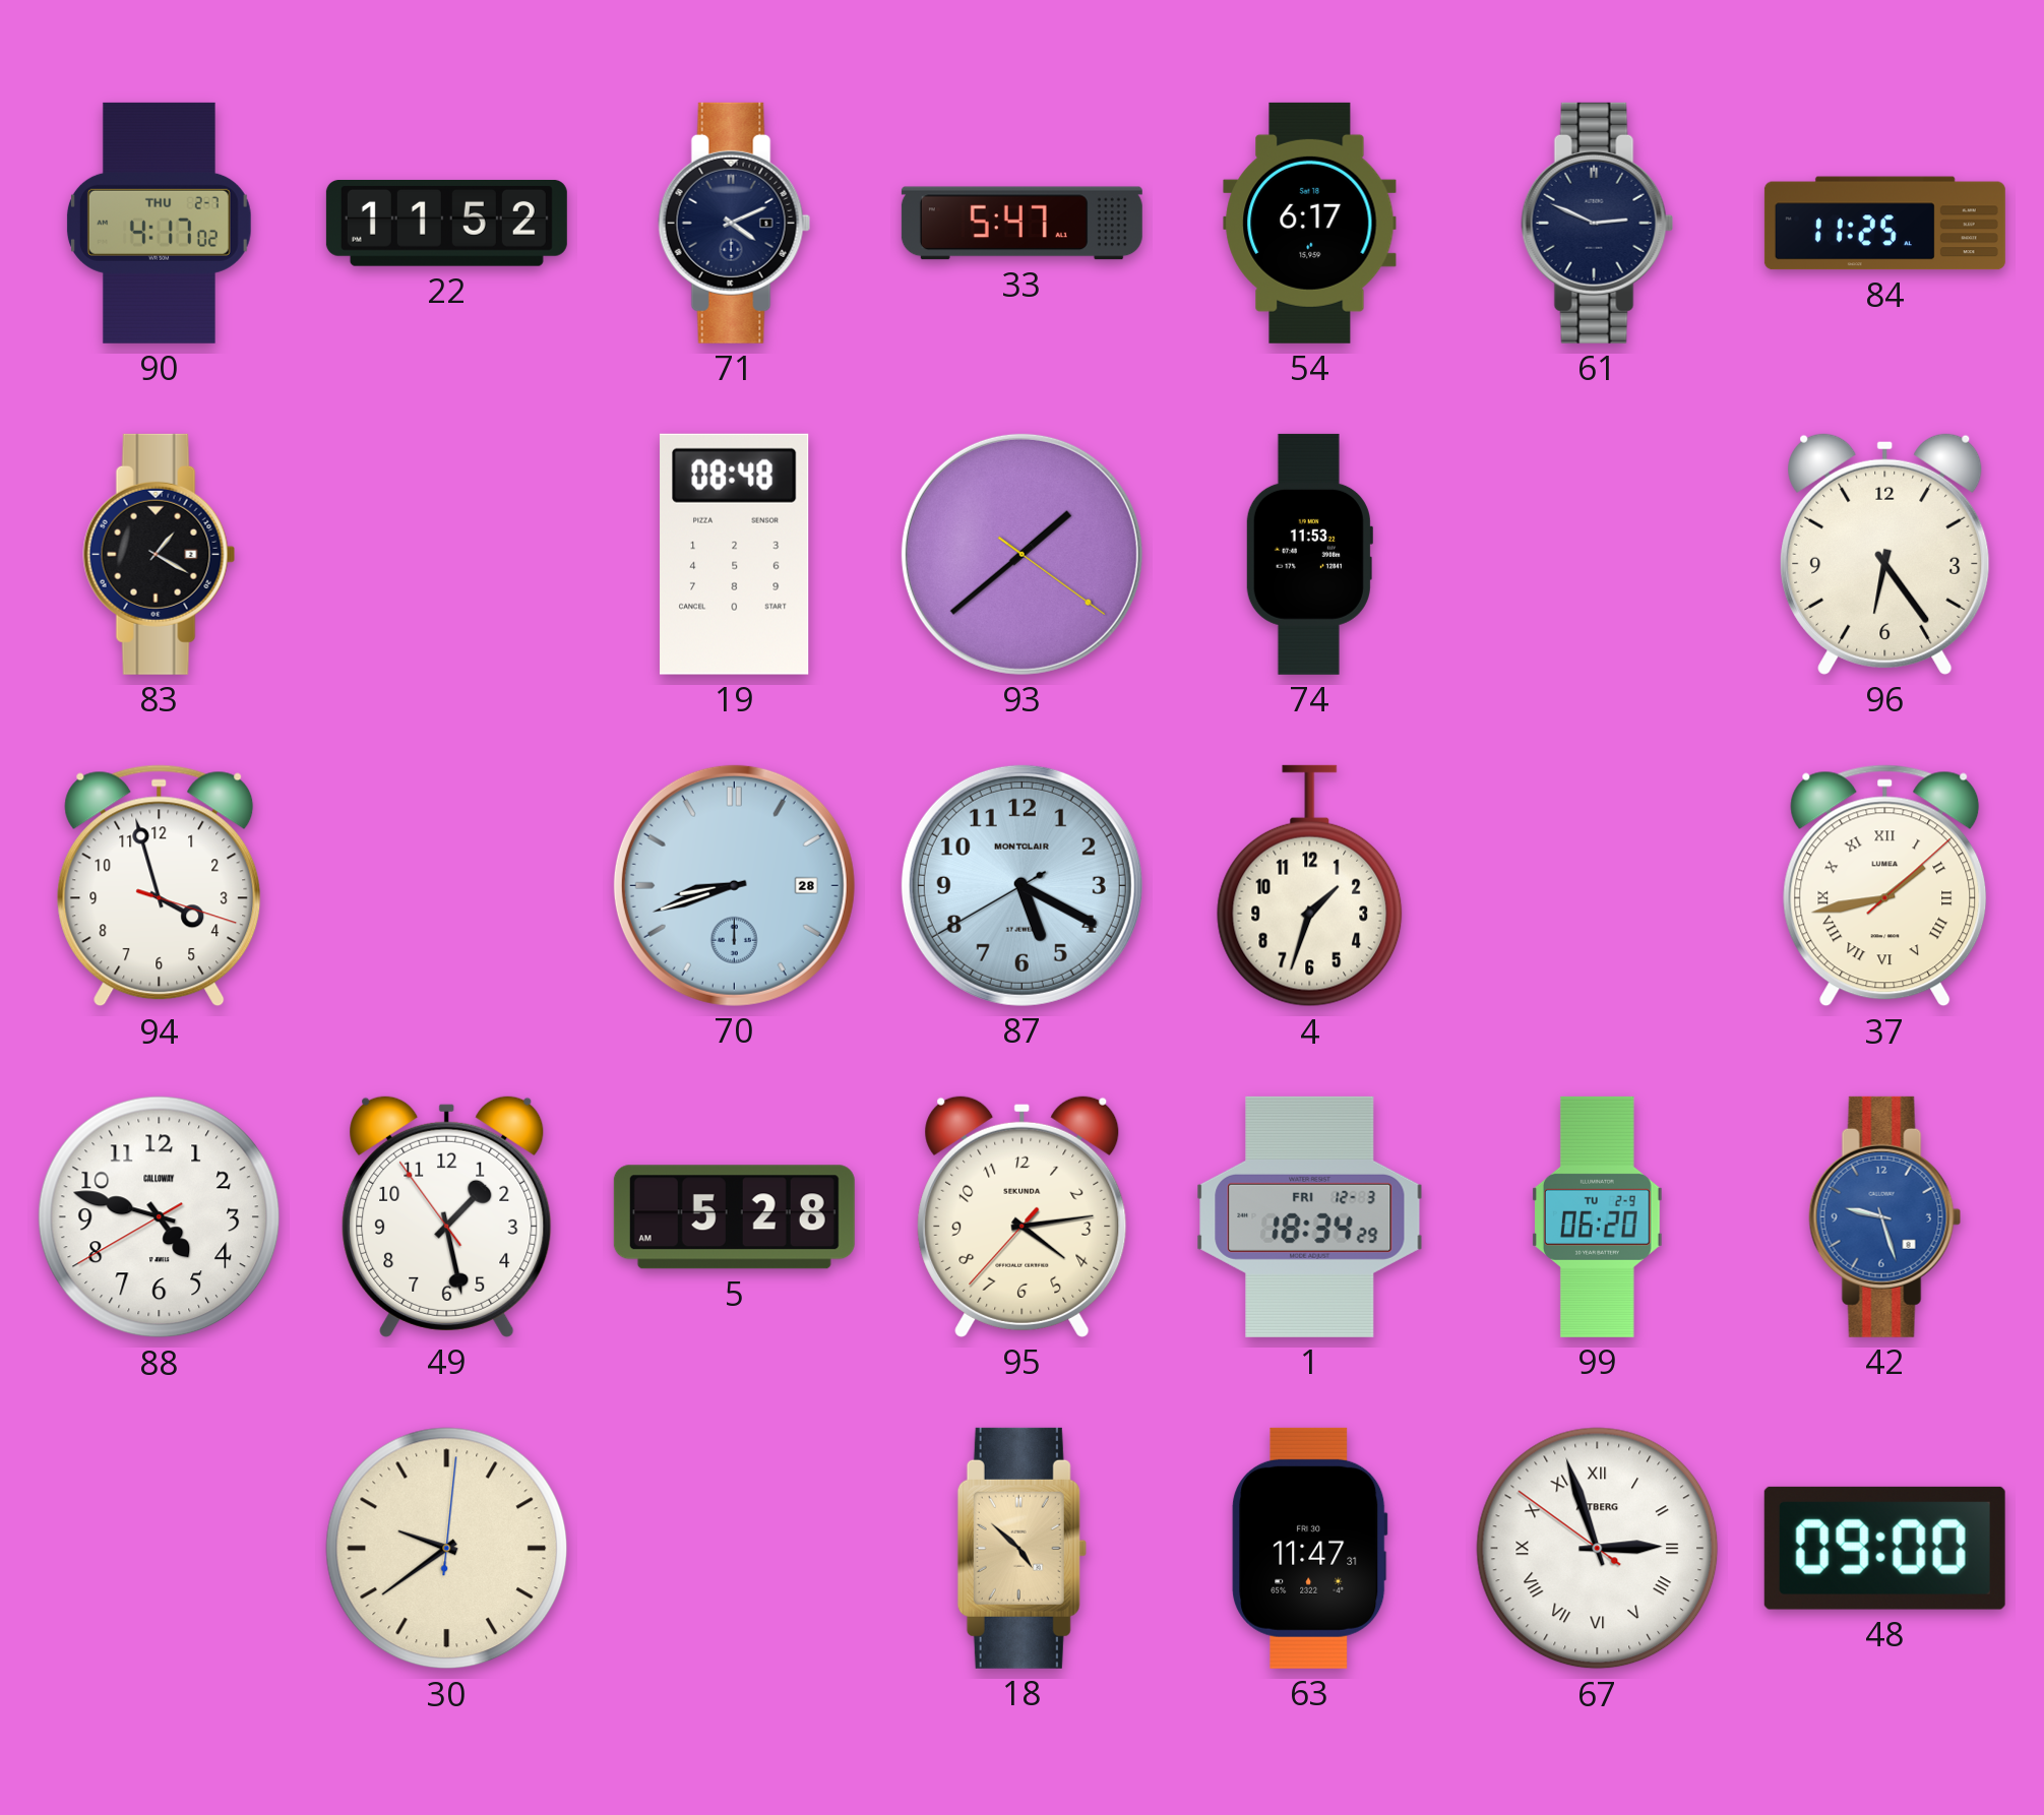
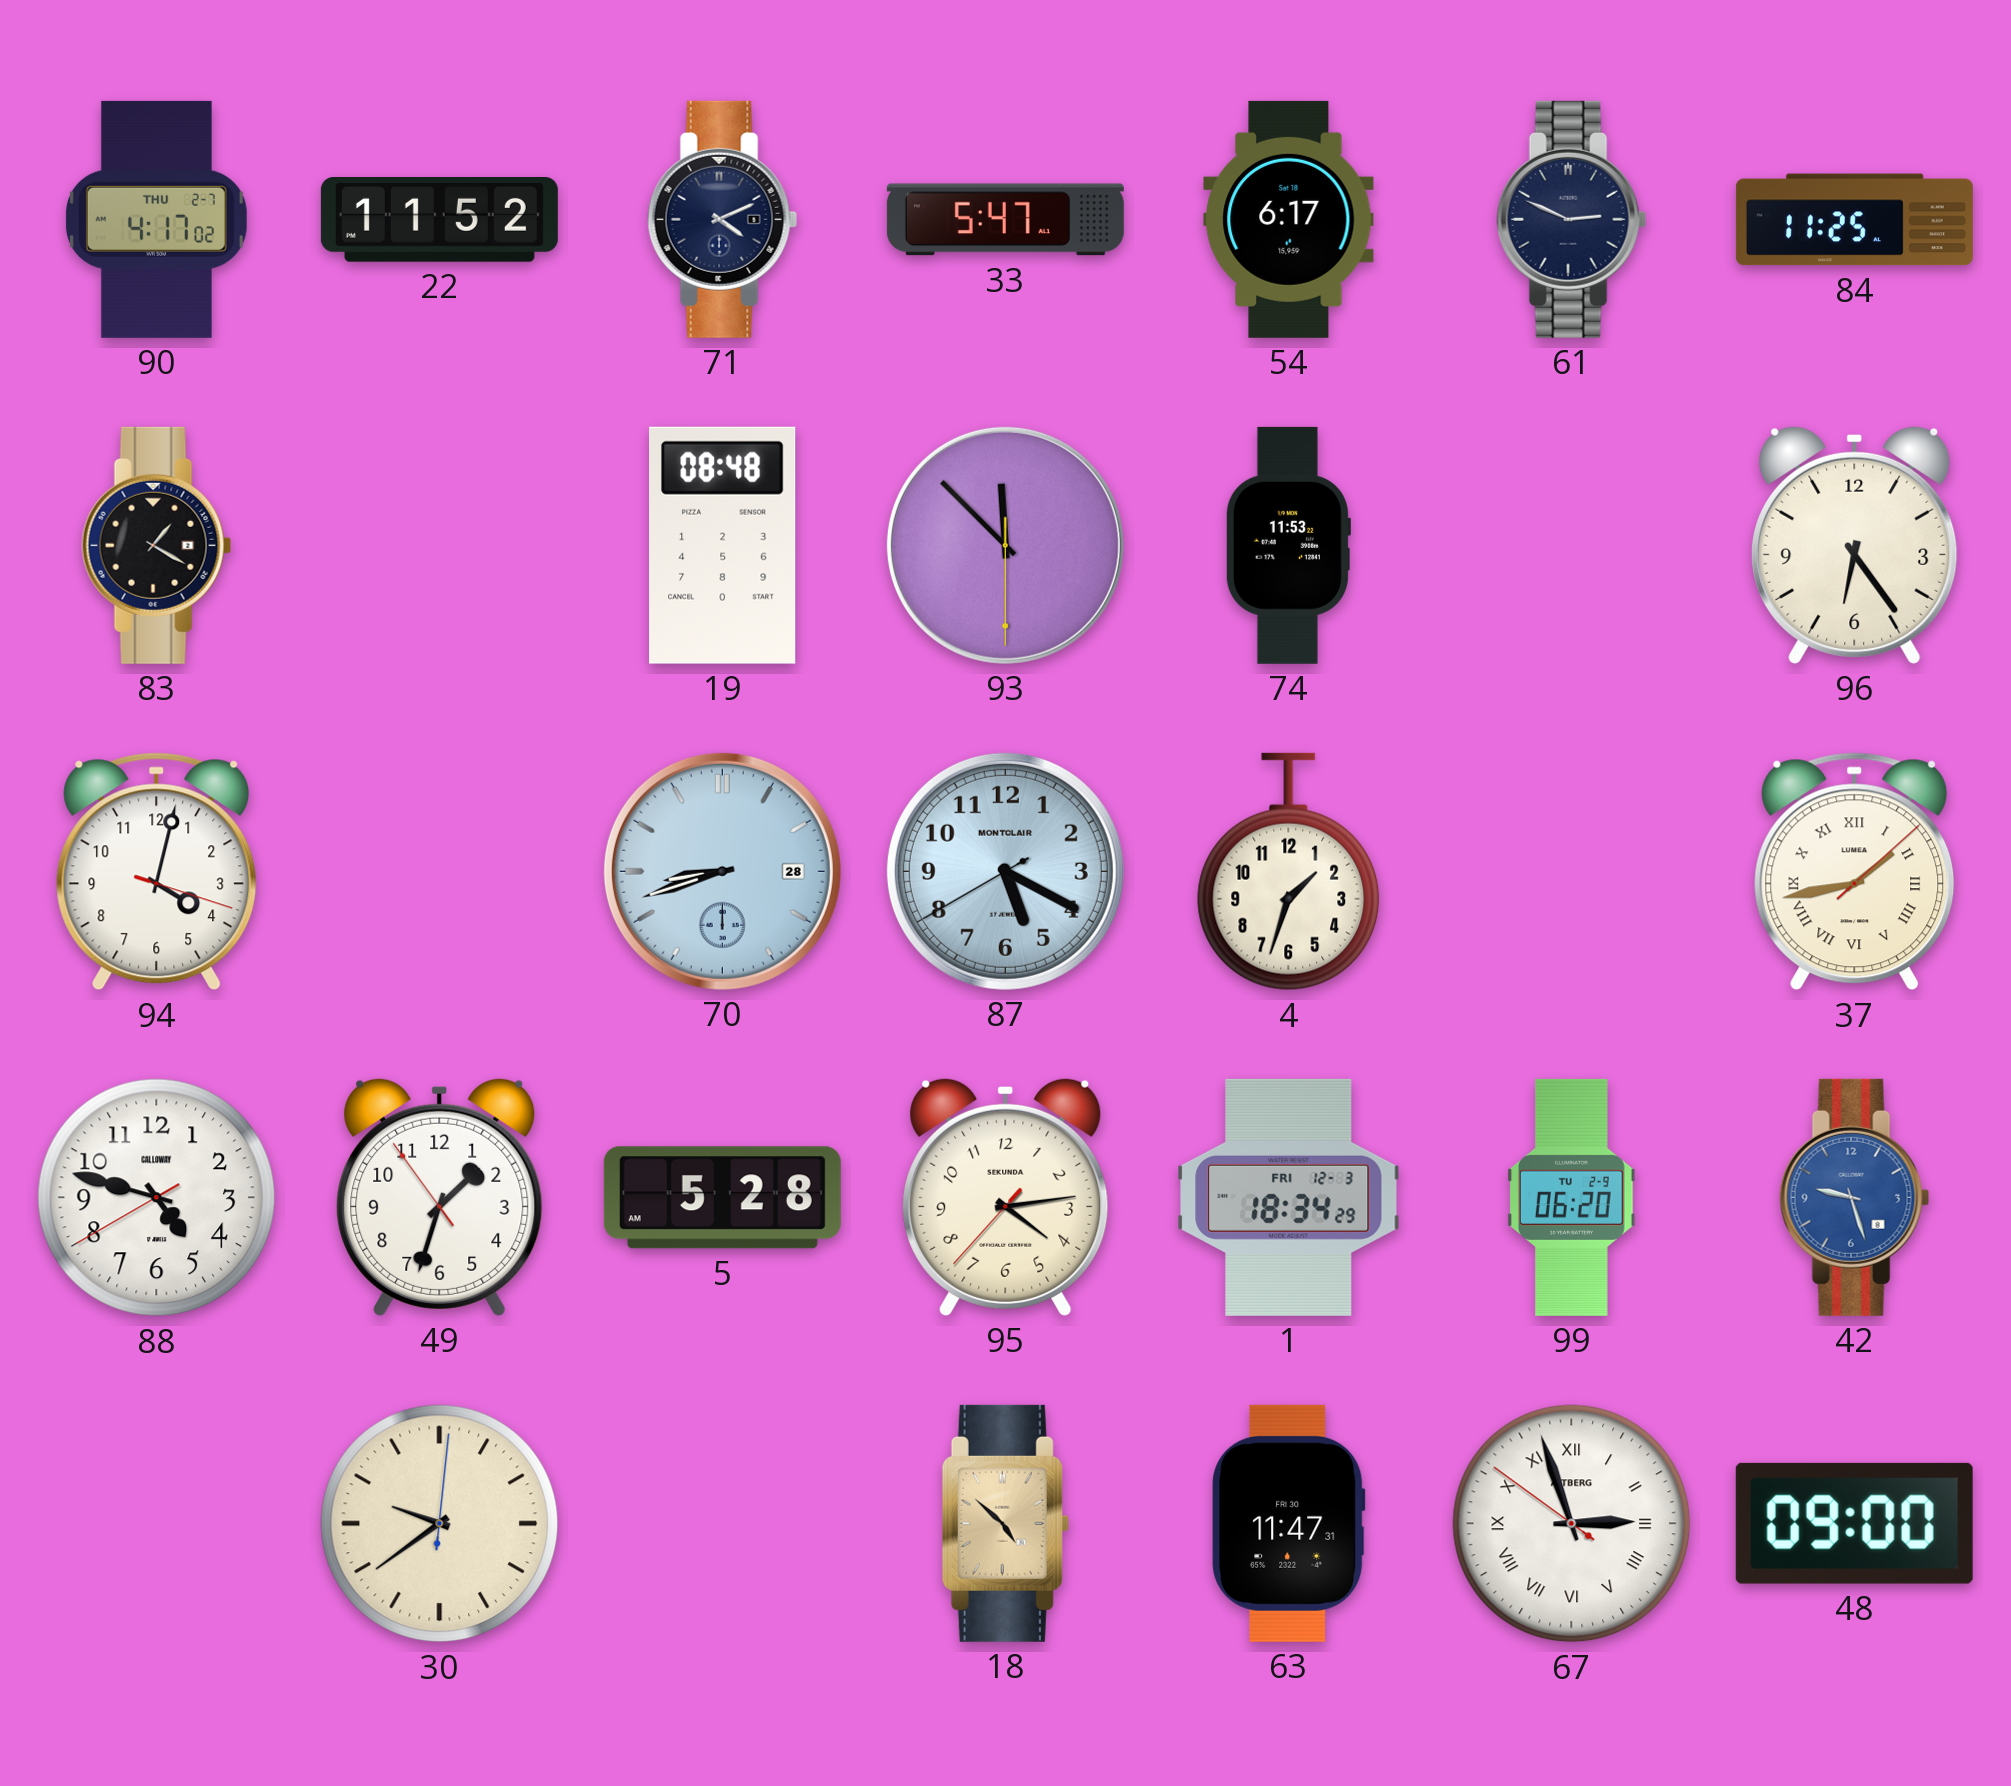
93: 1:38 -> 11:52 (1005, 545)
94: 3:57 -> 4:02 (157, 872)
49: 1:27 -> 1:32 (440, 1197)
